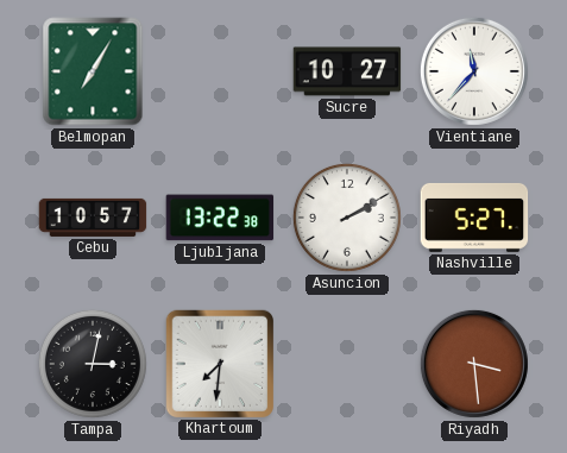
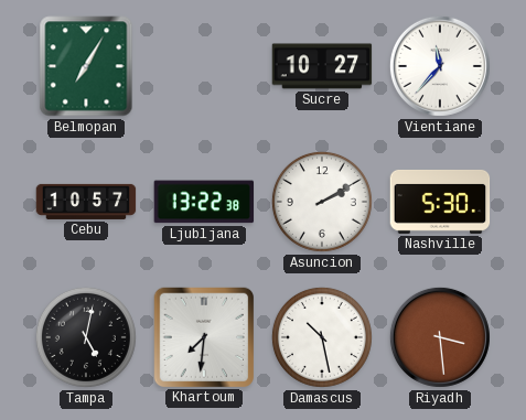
Nashville: 5:27 -> 5:30 (440, 202)
Tampa: 3:02 -> 5:02 (86, 337)
Damascus: none -> 10:28 (322, 337)
